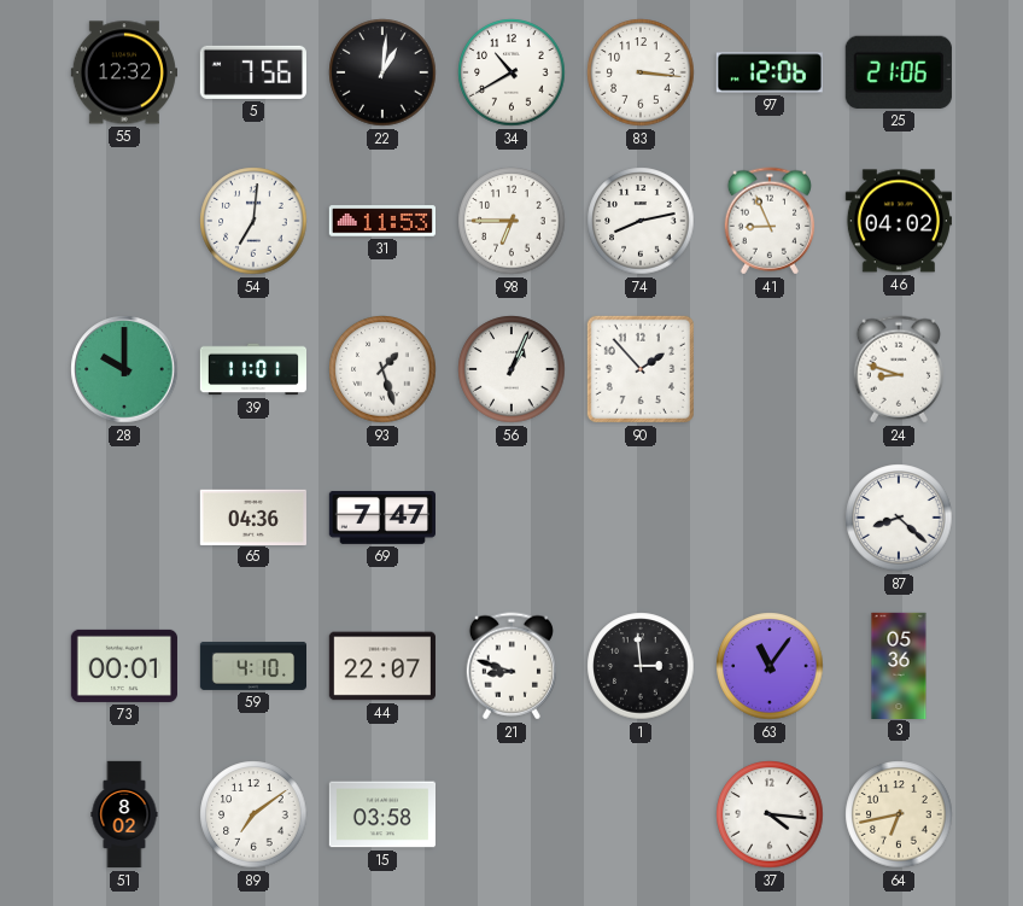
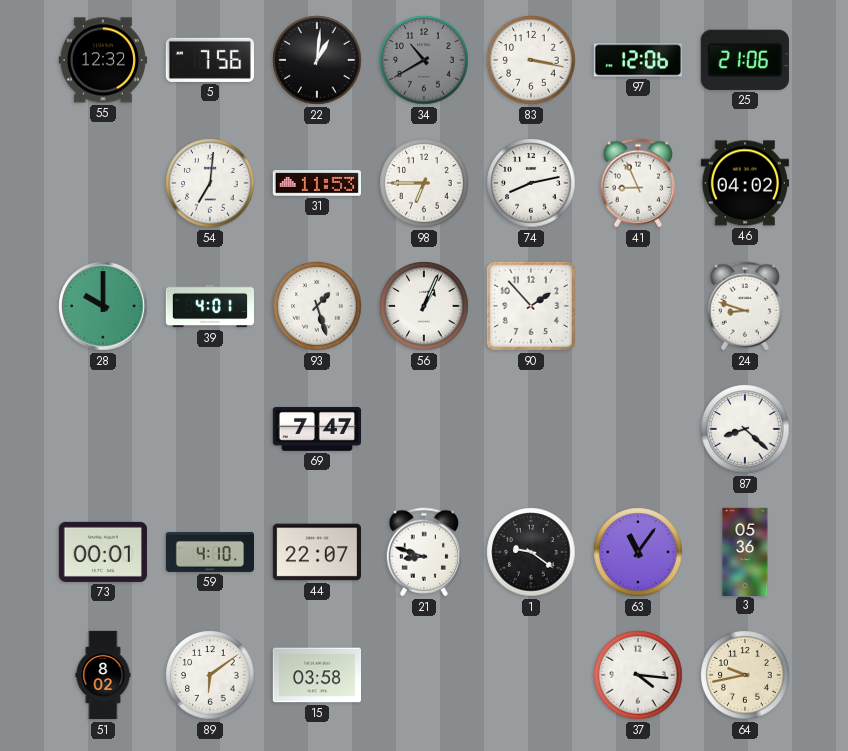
34 dial: white -> grey (424, 60)
83: 3:16 -> 3:17 (531, 60)
39: 11:01 -> 4:01 (209, 306)
65: 04:36 -> none (253, 516)
1: 2:59 -> 9:21 (531, 552)
89: 7:09 -> 6:09 (210, 675)
64: 6:43 -> 9:43 (745, 675)
